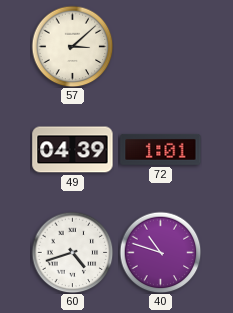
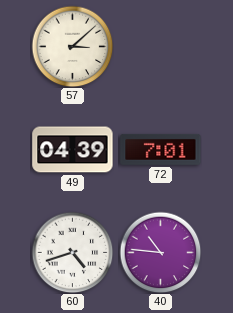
72: 1:01 -> 7:01 (161, 149)
40: 10:48 -> 10:46 (160, 252)
